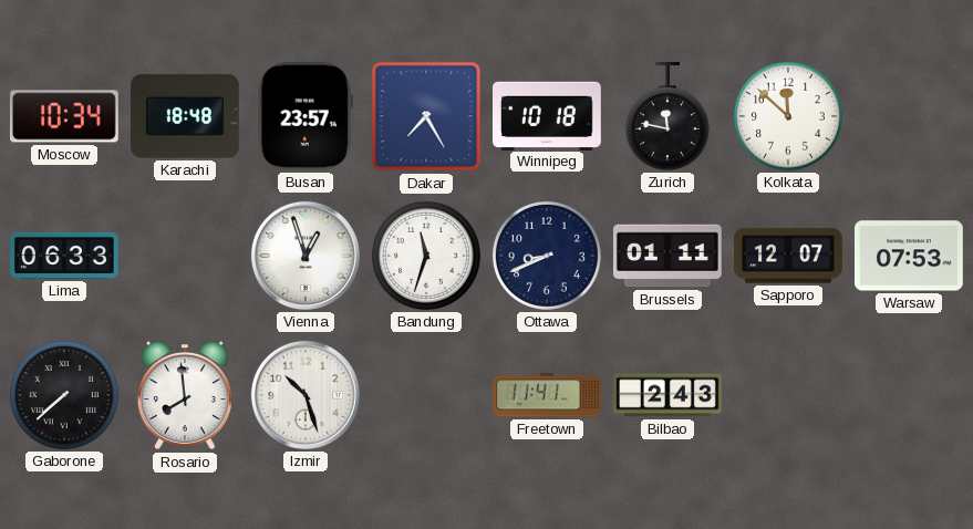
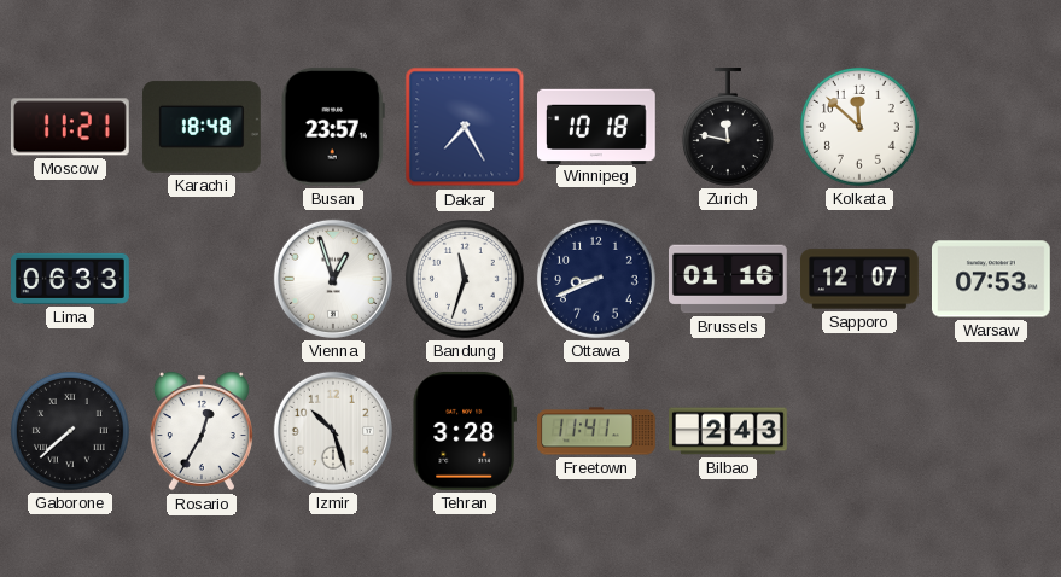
Moscow: 10:34 -> 11:21 (70, 127)
Brussels: 01:11 -> 01:16 (729, 279)
Rosario: 7:59 -> 12:35 (202, 431)
Tehran: none -> 3:28 (465, 431)
